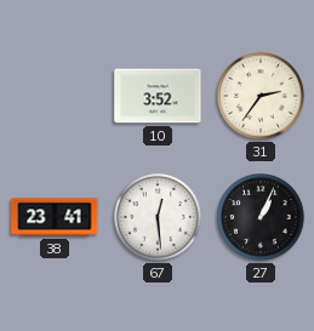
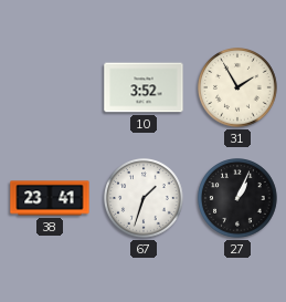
31: 2:36 -> 1:55 (239, 88)
67: 12:29 -> 1:33 (145, 199)
